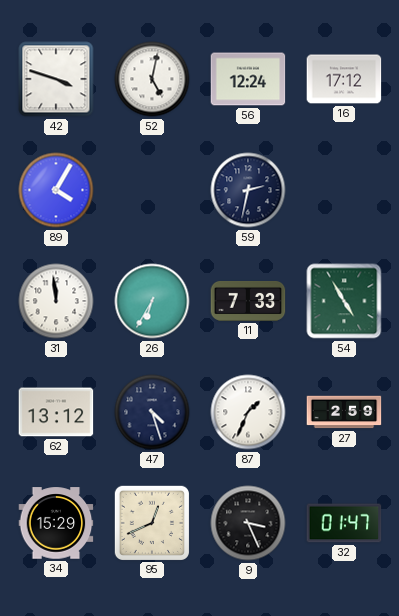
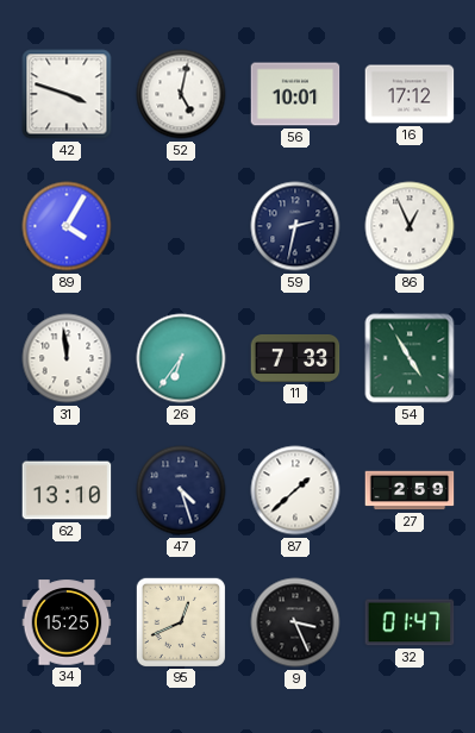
56: 12:24 -> 10:01 (295, 94)
86: none -> 12:56 (410, 226)
26: 6:35 -> 6:36 (181, 358)
62: 13:12 -> 13:10 (67, 490)
87: 1:34 -> 1:38 (295, 490)
34: 15:29 -> 15:25 (67, 622)
